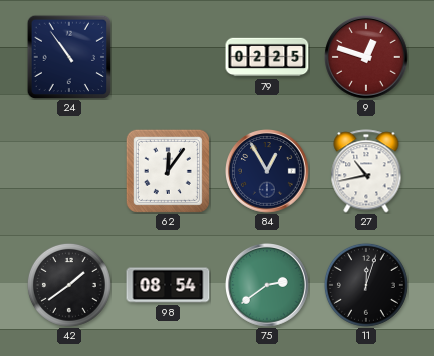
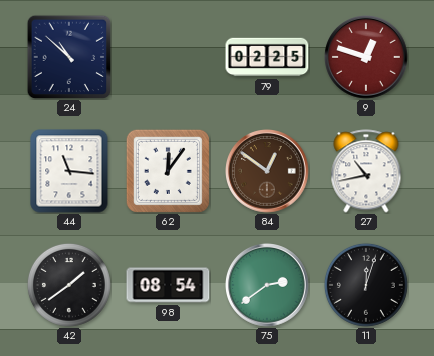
24: 10:54 -> 10:52 (69, 57)
44: none -> 11:16 (69, 171)
84: 12:55 -> 12:51 (268, 172)
84 dial: navy -> brown (268, 172)
